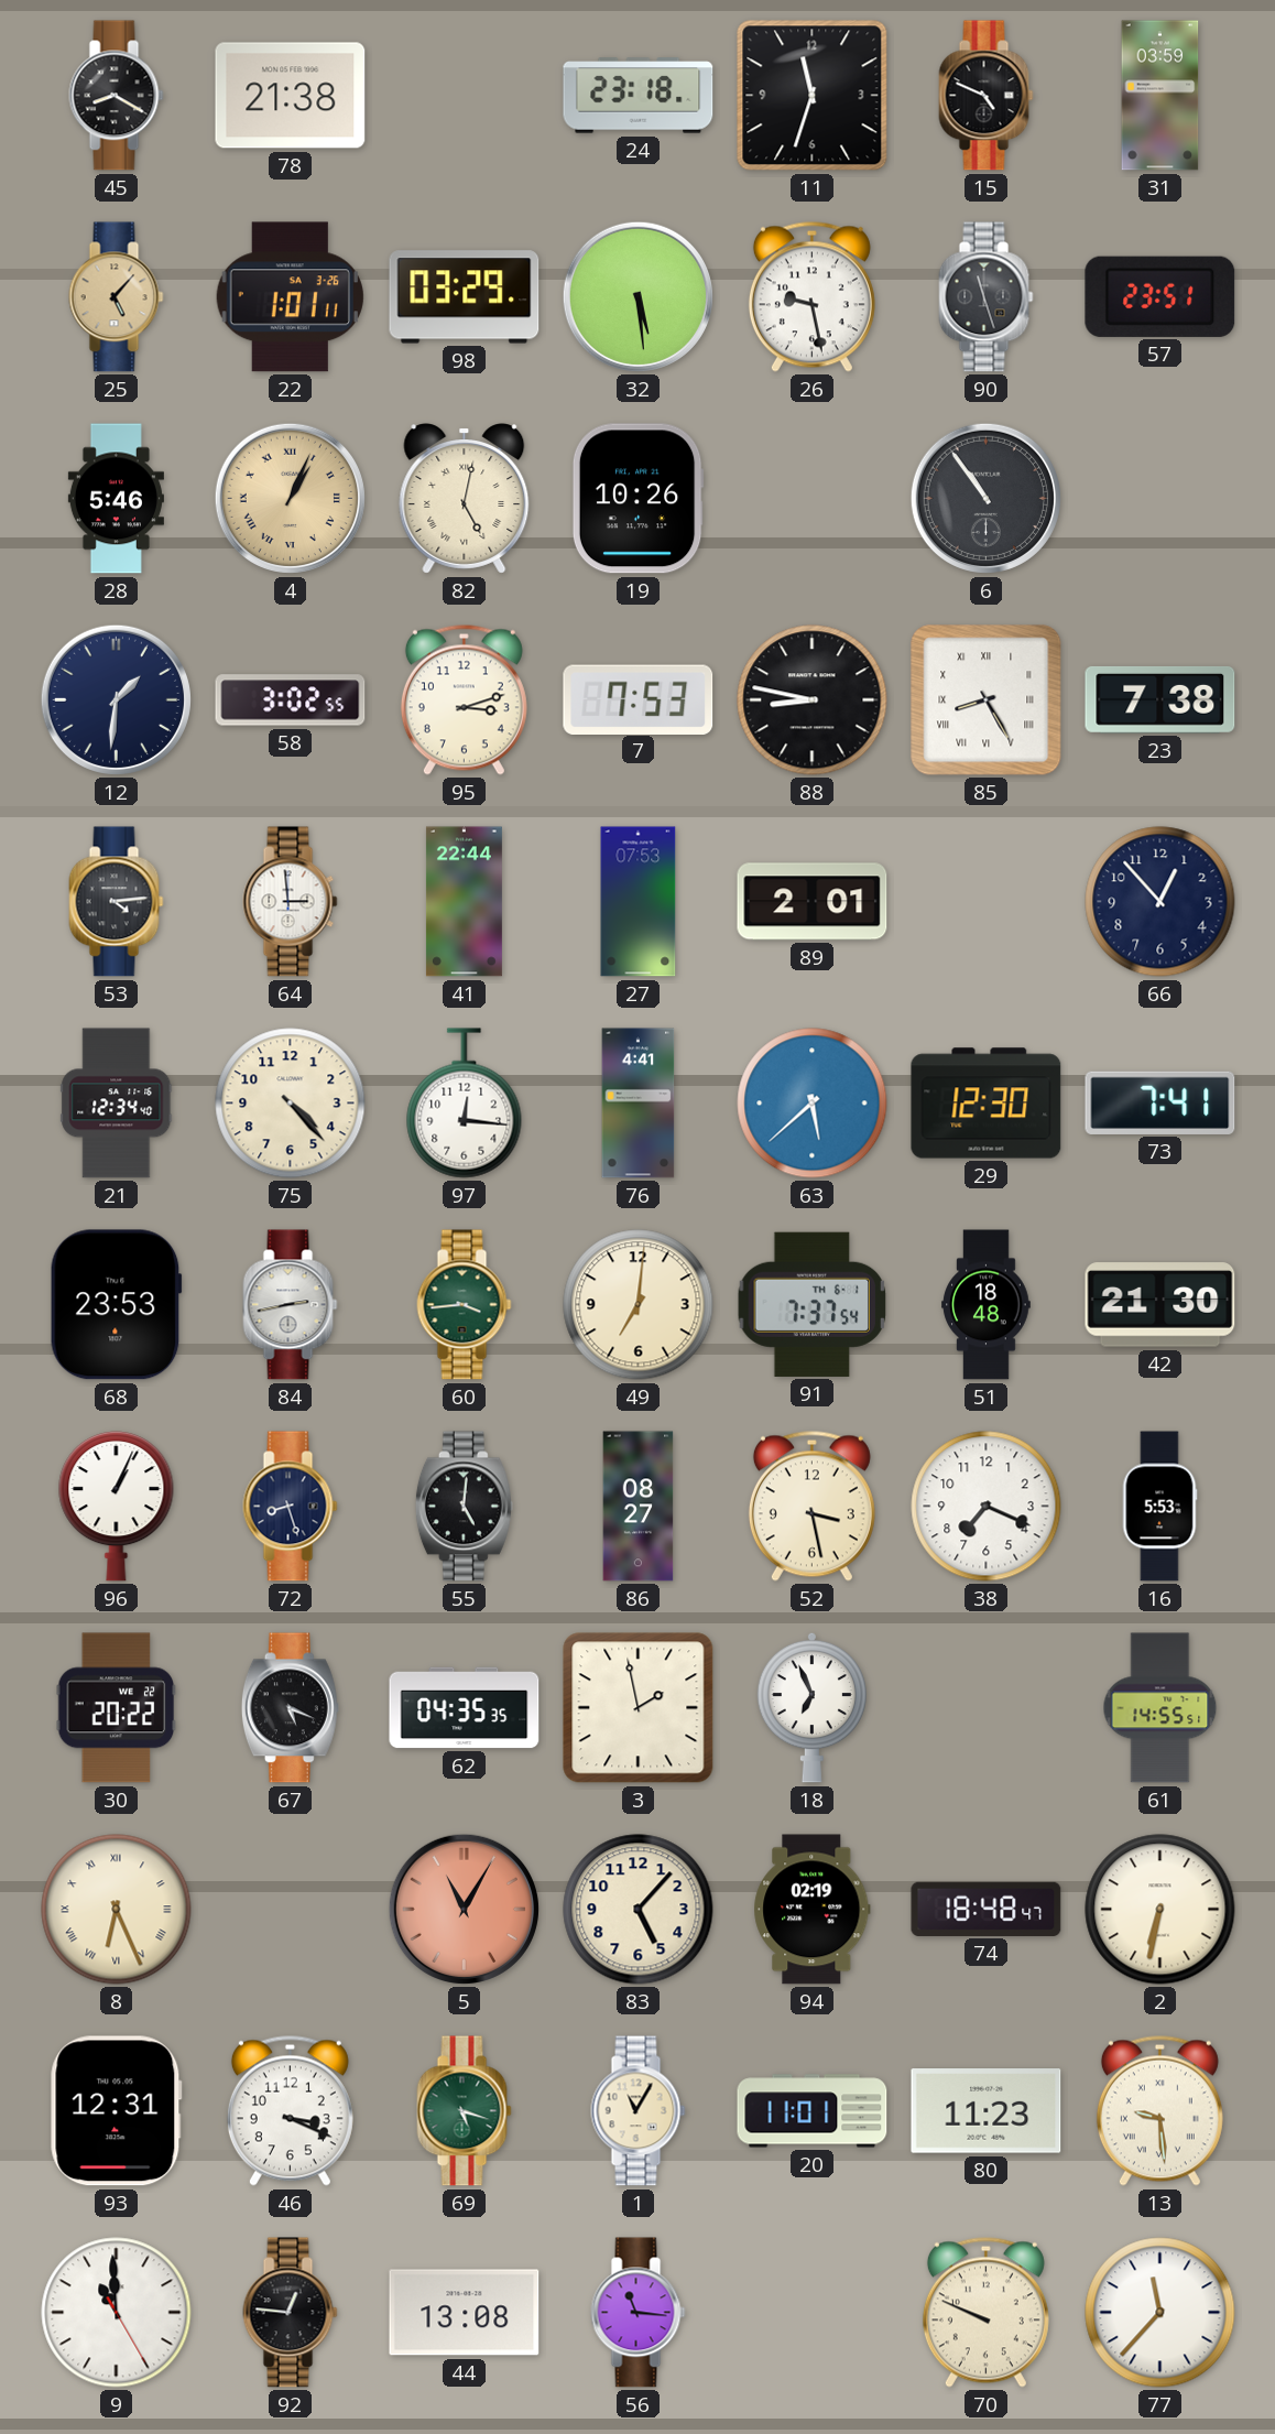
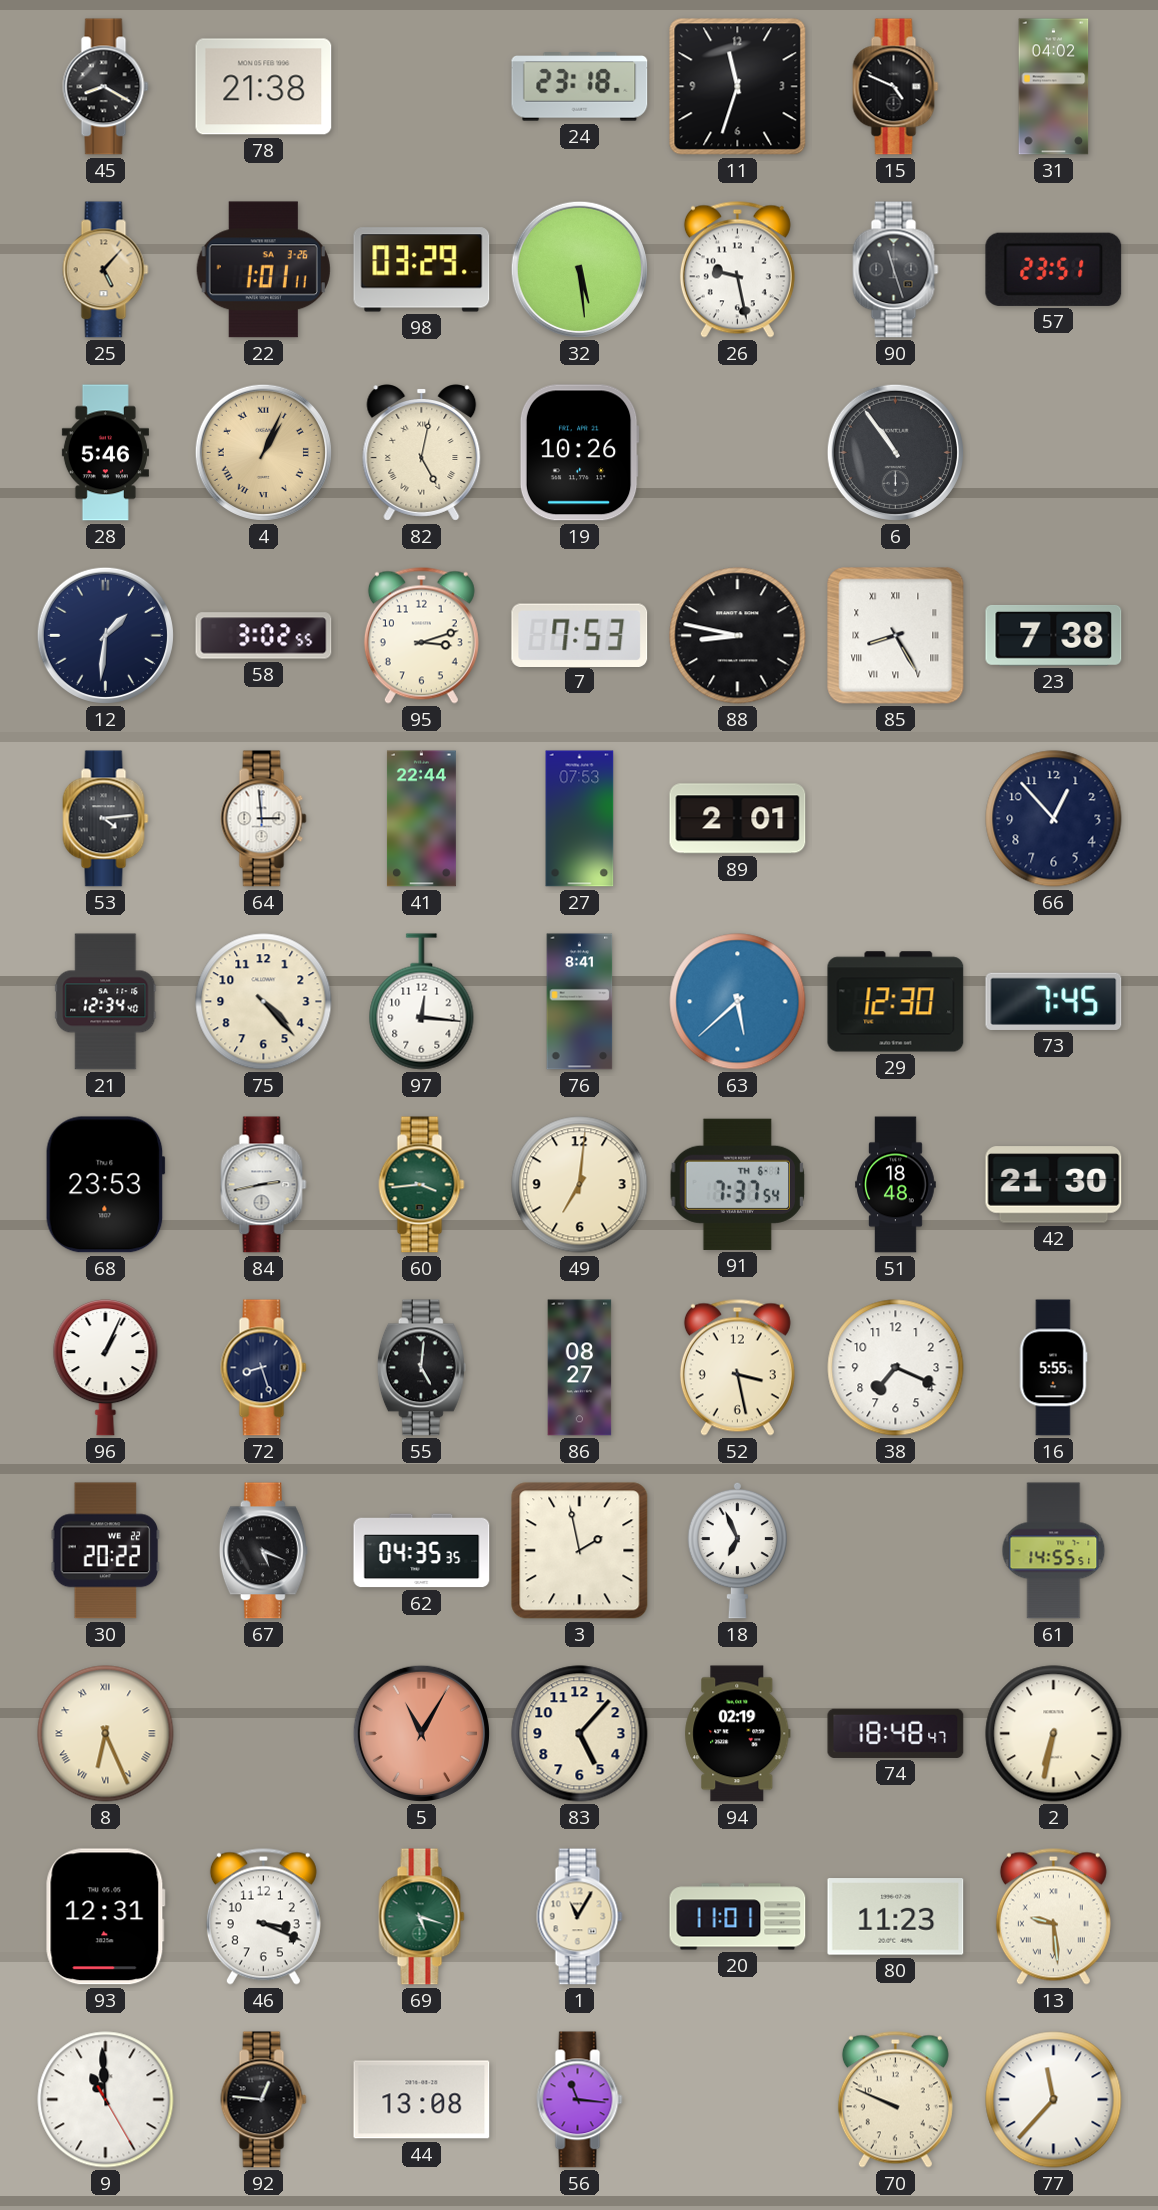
31: 03:59 -> 04:02 (1054, 87)
76: 4:41 -> 8:41 (580, 1002)
73: 7:41 -> 7:45 (1054, 1001)
16: 5:53 -> 5:55 (1053, 1368)
